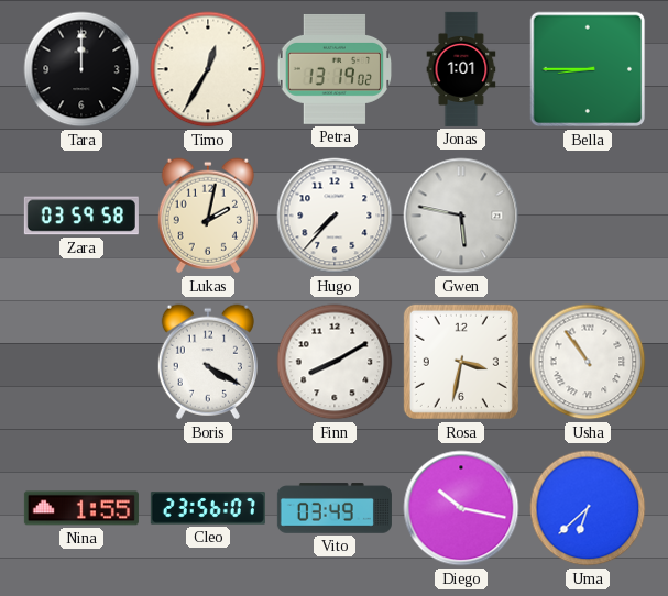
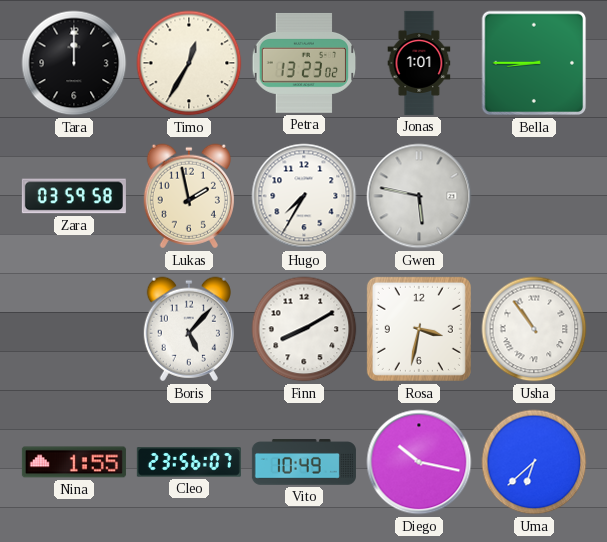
Petra: 13:19 -> 13:23 (304, 63)
Lukas: 2:02 -> 1:58 (189, 196)
Hugo: 7:37 -> 7:35 (304, 196)
Boris: 4:20 -> 5:07 (189, 329)
Vito: 03:49 -> 10:49 (304, 462)
